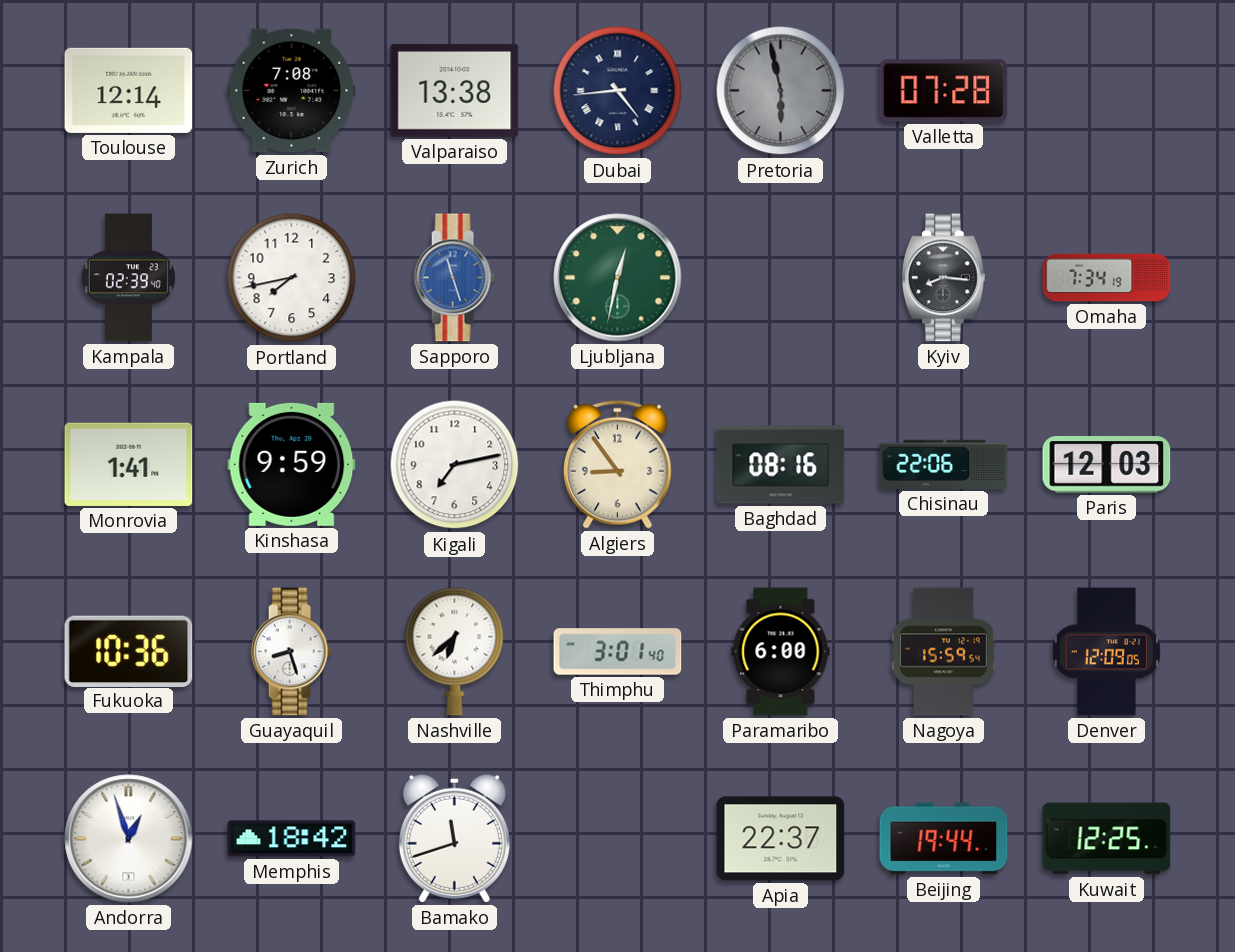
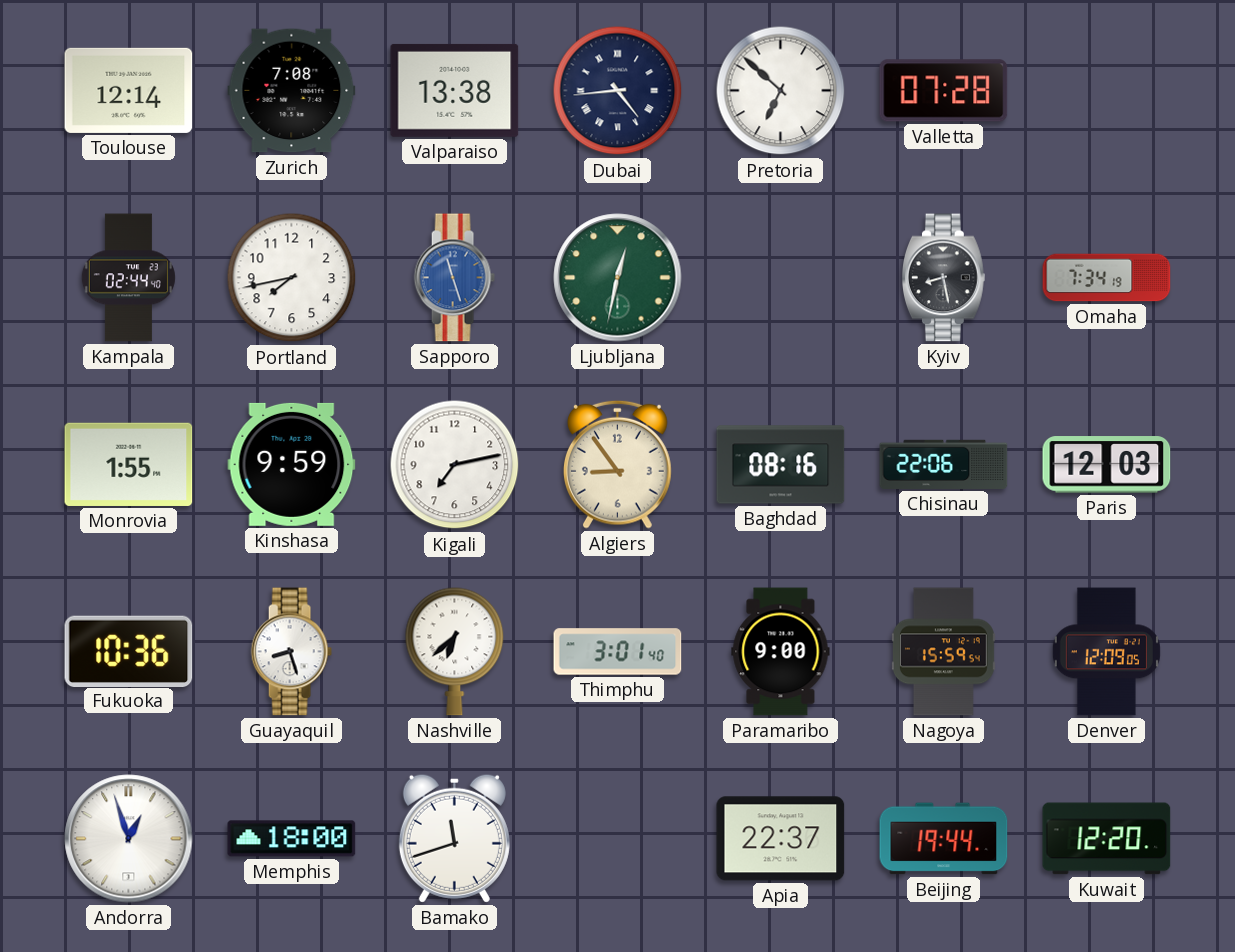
Pretoria: 5:58 -> 6:52 (781, 91)
Pretoria dial: grey -> white (781, 91)
Kampala: 02:39 -> 02:44 (128, 278)
Kyiv: 8:16 -> 8:28 (944, 278)
Monrovia: 1:41 -> 1:55 (129, 464)
Paramaribo: 6:00 -> 9:00 (781, 652)
Memphis: 18:42 -> 18:00 (292, 839)
Kuwait: 12:25 -> 12:20 (1107, 839)
